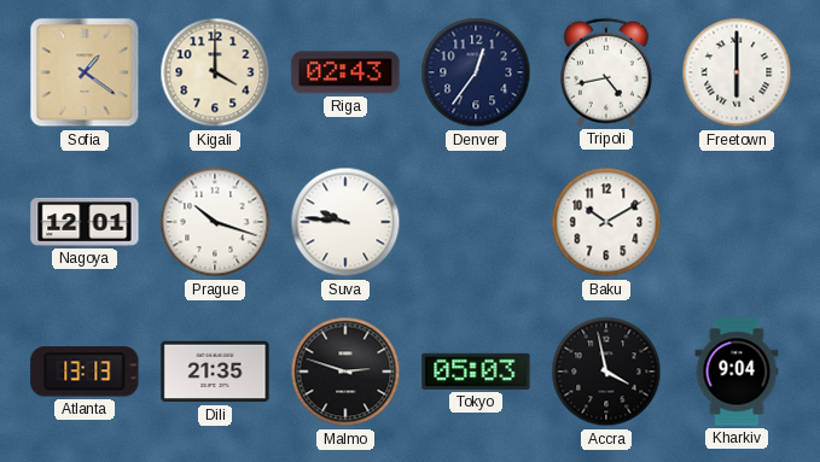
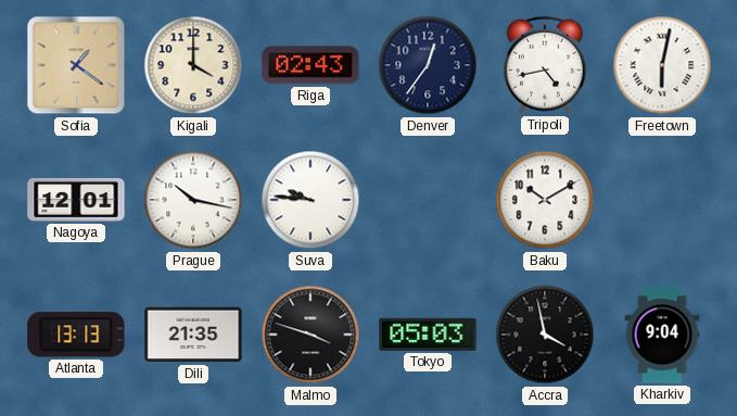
Freetown: 6:00 -> 6:02 (662, 65)
Prague: 10:18 -> 10:17 (193, 200)
Malmo: 2:48 -> 3:48 (310, 335)
